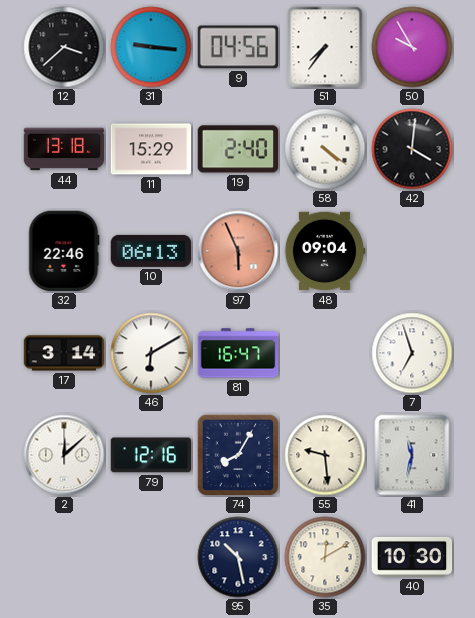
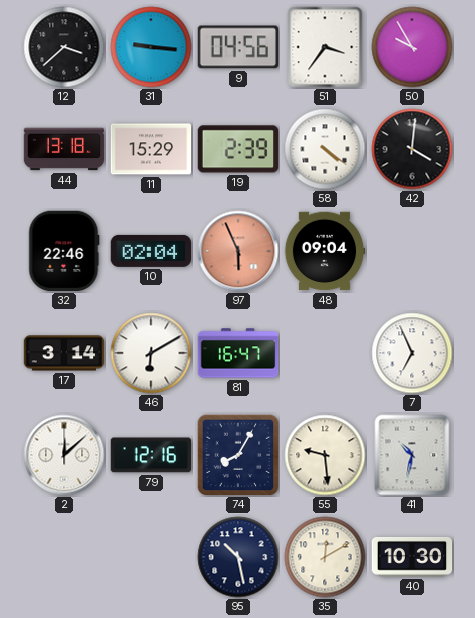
51: 7:36 -> 3:36 (325, 47)
19: 2:40 -> 2:39 (238, 149)
10: 06:13 -> 02:04 (151, 251)
7: 6:57 -> 6:56 (412, 353)
41: 11:32 -> 10:32 (412, 455)
